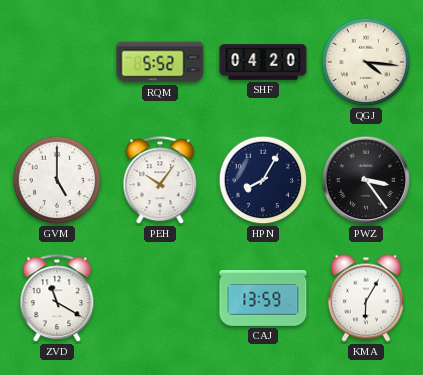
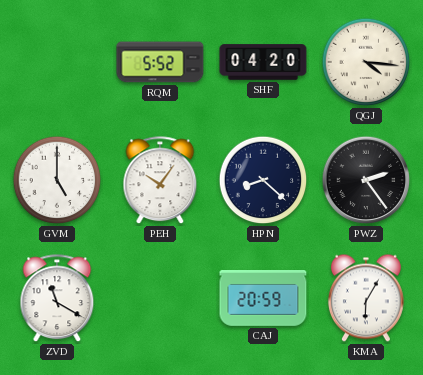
HPN: 8:05 -> 8:22 (263, 180)
PWZ: 3:24 -> 2:24 (366, 180)
CAJ: 13:59 -> 20:59 (263, 298)
